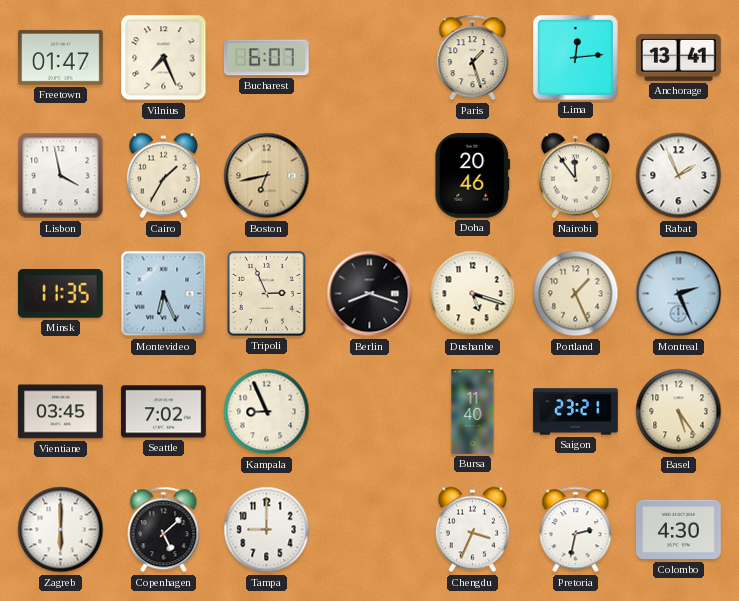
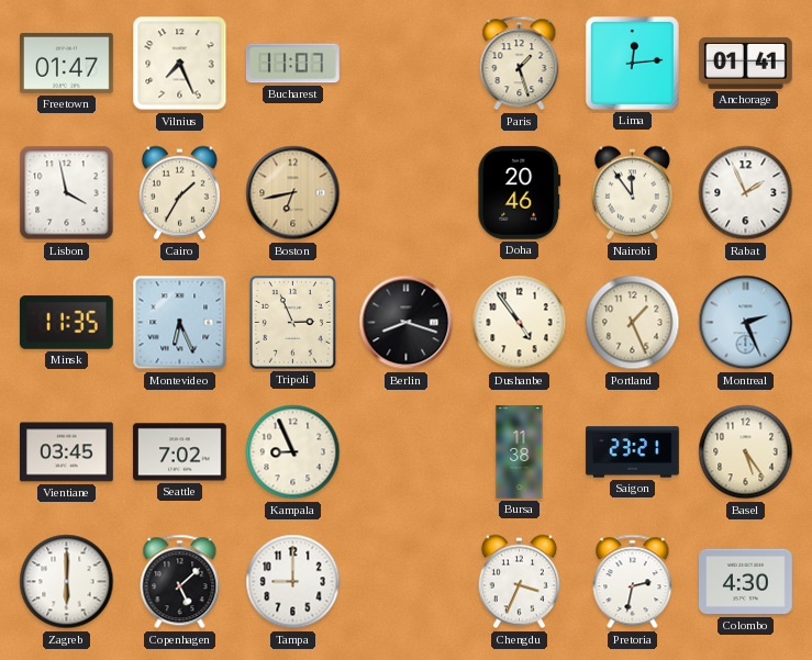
Bucharest: 6:07 -> 11:07 (292, 64)
Anchorage: 13:41 -> 01:41 (746, 63)
Dushanbe: 5:18 -> 4:54 (520, 323)
Bursa: 11:40 -> 11:38 (520, 452)
